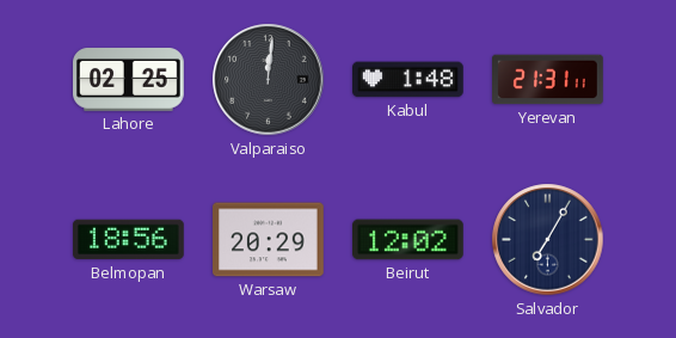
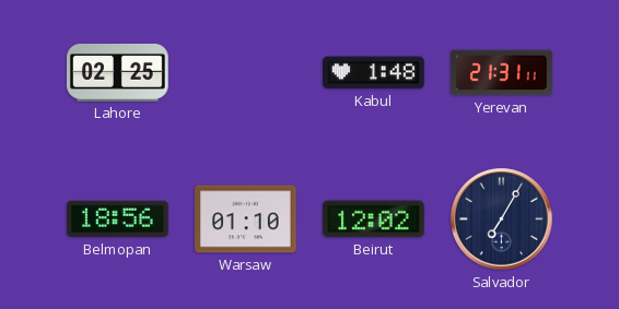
Valparaiso: 12:01 -> none (269, 80)
Warsaw: 20:29 -> 01:10 (246, 219)
